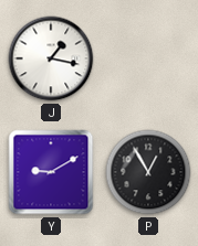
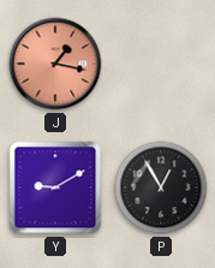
J dial: white -> salmon (55, 64)
